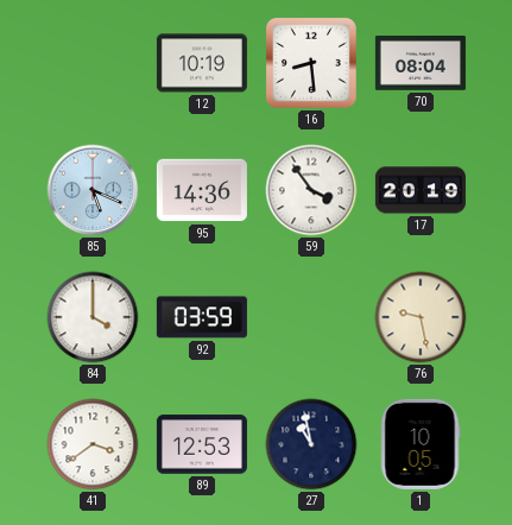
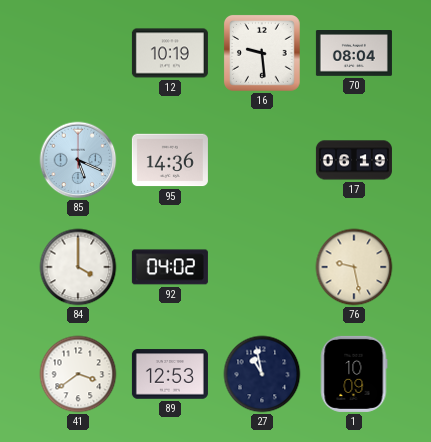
16: 8:29 -> 9:29 (263, 54)
59: 3:54 -> none (311, 190)
17: 20:19 -> 06:19 (354, 160)
92: 03:59 -> 04:02 (170, 267)
1: 10:05 -> 10:09 (354, 374)
